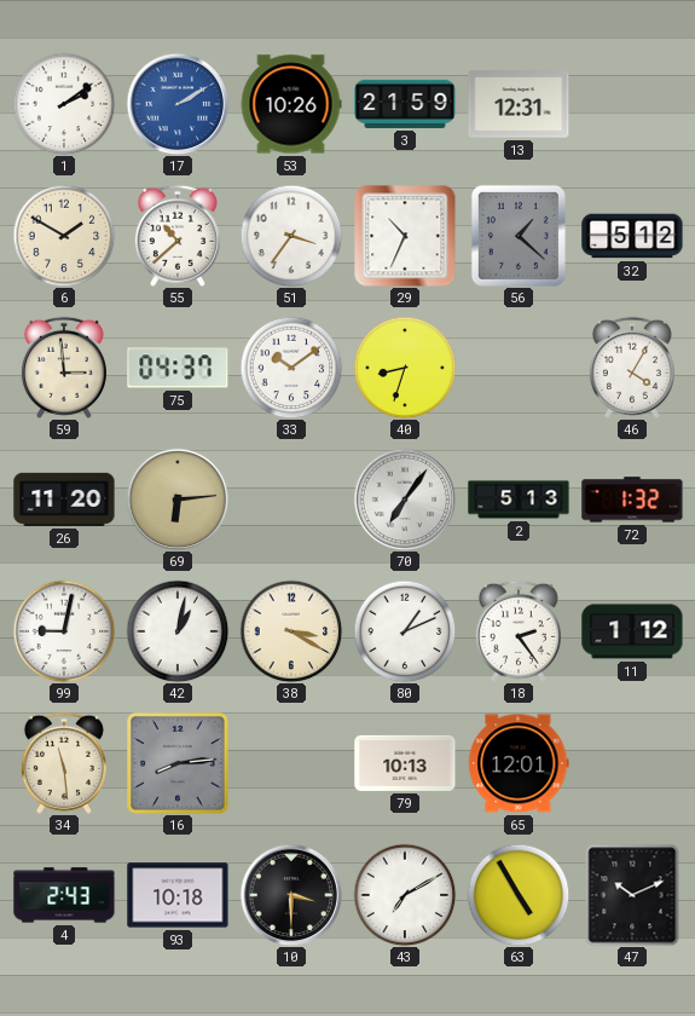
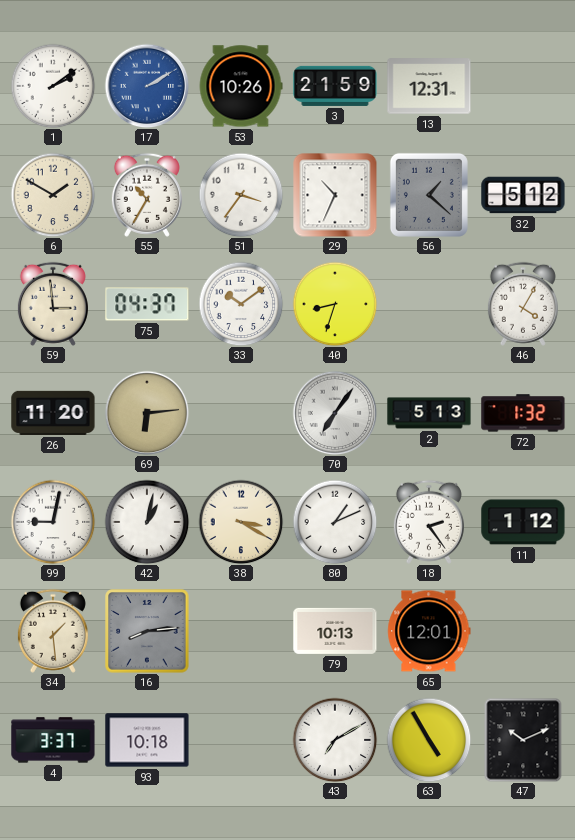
55: 10:38 -> 10:35 (147, 195)
34: 11:29 -> 1:29 (53, 631)
4: 2:43 -> 3:37 (53, 740)
10: 3:30 -> none (291, 895)
